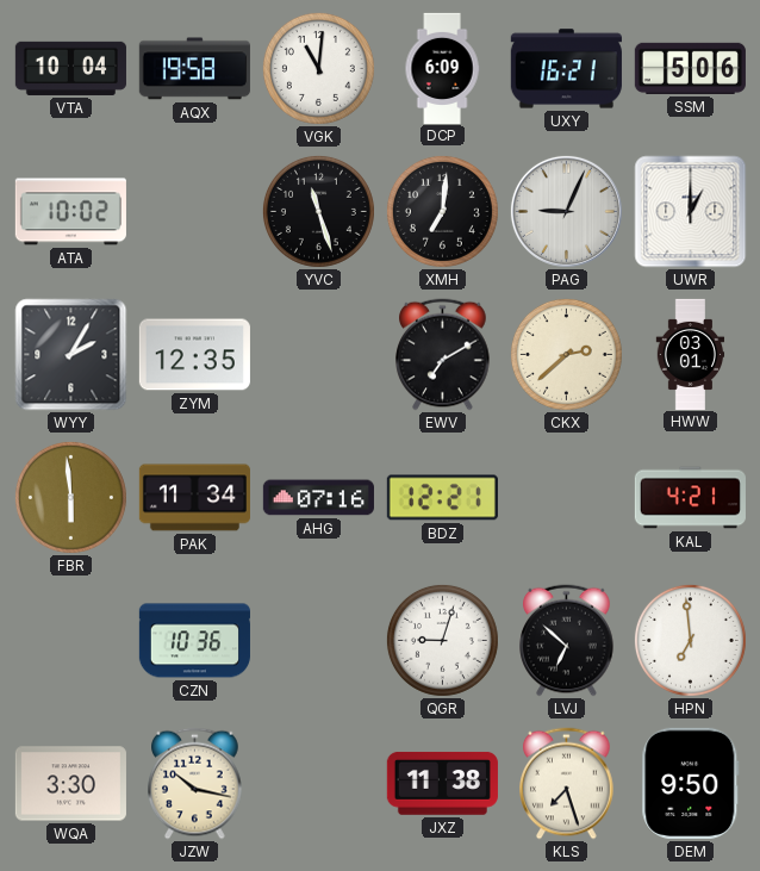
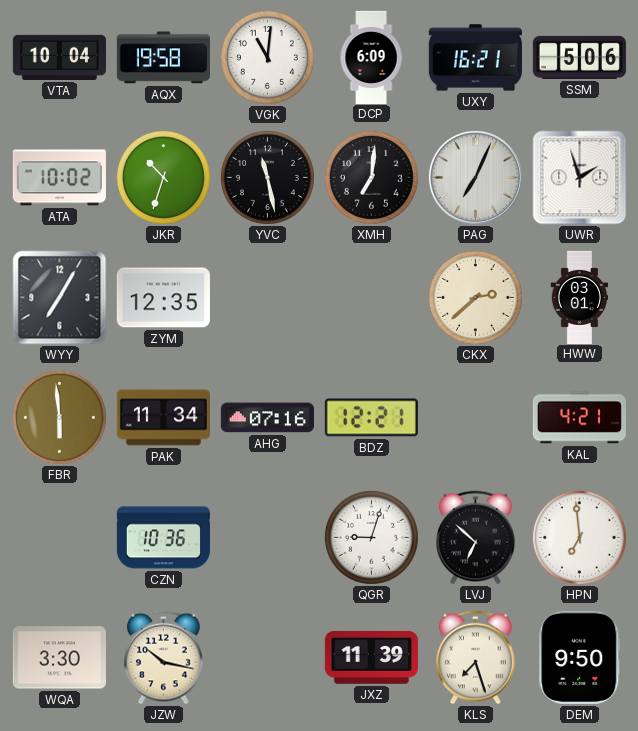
JKR: none -> 10:33 (163, 177)
YVC: 11:27 -> 11:28 (267, 177)
PAG: 9:04 -> 7:04 (475, 177)
UWR: 1:00 -> 1:57 (580, 178)
WYY: 2:05 -> 7:05 (60, 298)
EWV: 7:10 -> none (443, 355)
JXZ: 11:38 -> 11:39 (371, 658)
